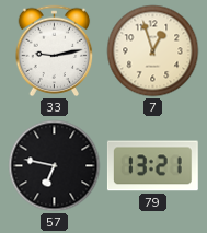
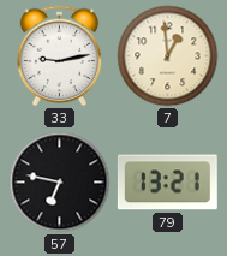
7: 12:57 -> 12:59 (168, 56)
